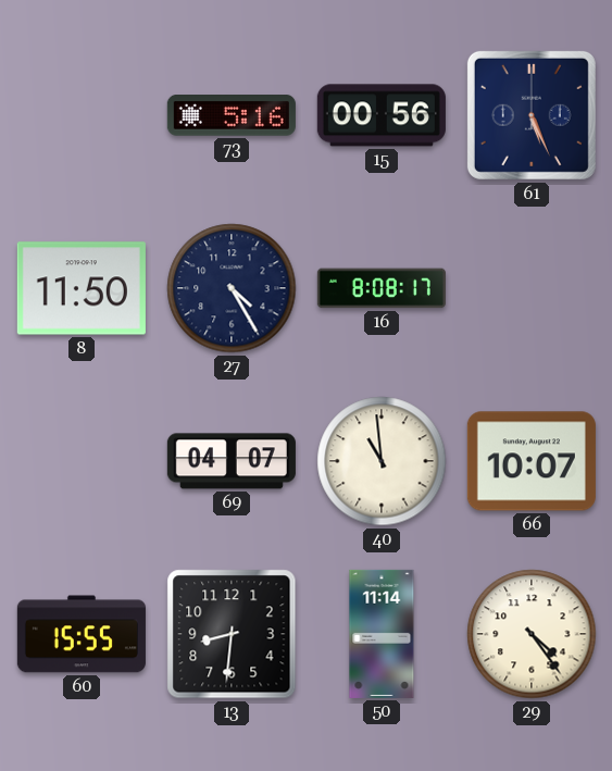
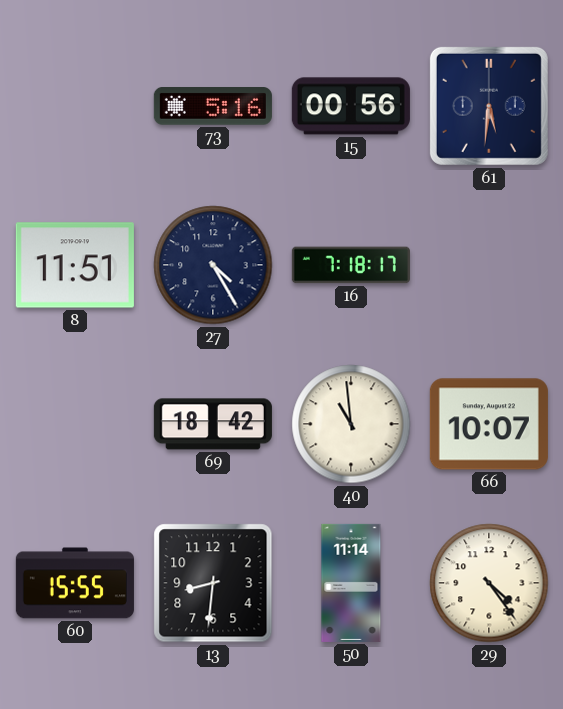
61: 5:26 -> 5:31 (489, 106)
8: 11:50 -> 11:51 (75, 265)
16: 8:08 -> 7:18 (351, 265)
69: 04:07 -> 18:42 (213, 424)
